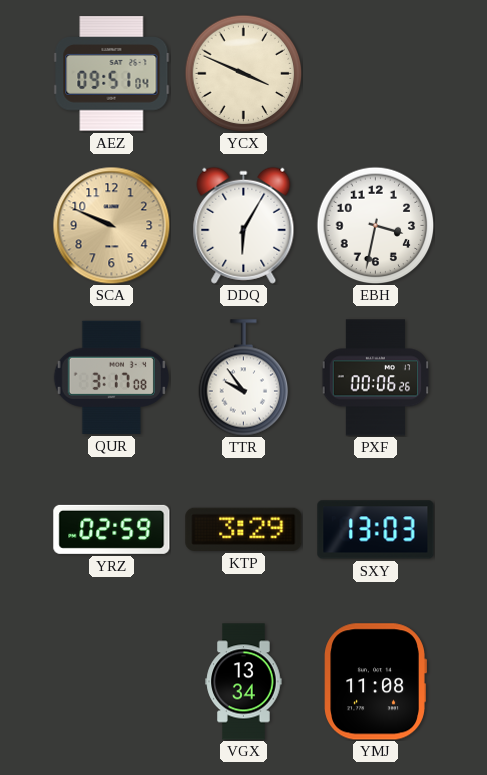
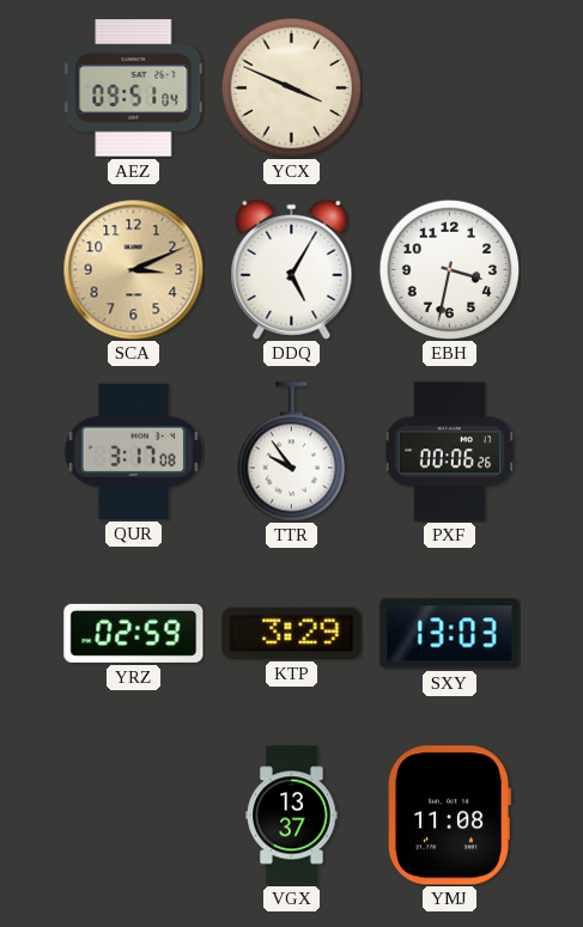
SCA: 9:49 -> 3:11 (133, 269)
DDQ: 6:05 -> 5:05 (292, 269)
VGX: 13:34 -> 13:37 (292, 816)
